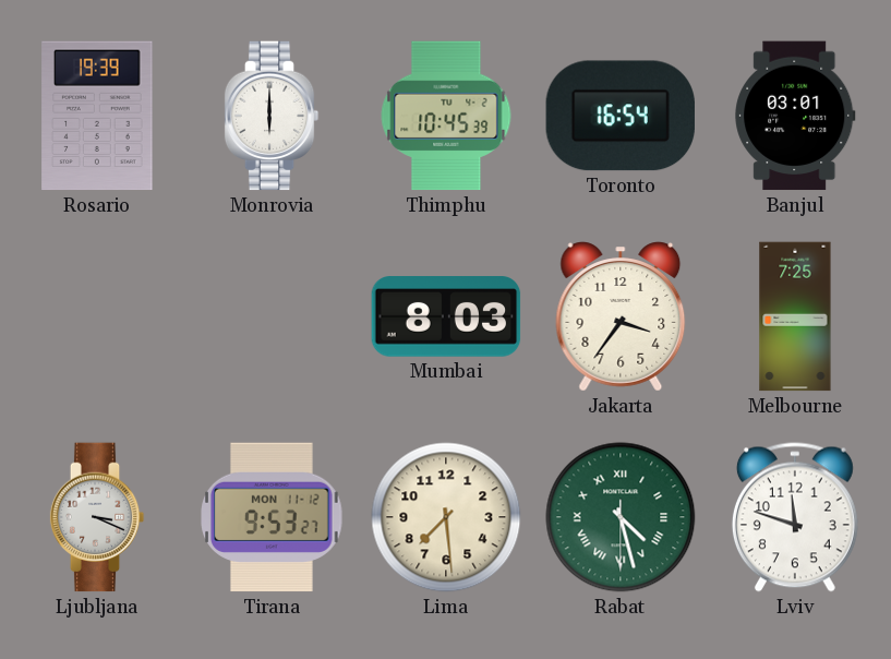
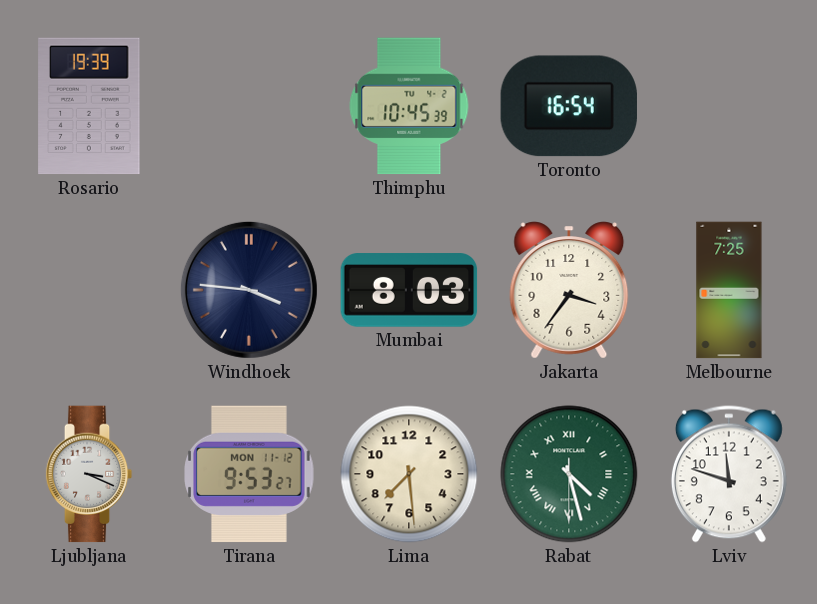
Monrovia: 6:00 -> none (272, 116)
Banjul: 03:01 -> none (795, 116)
Windhoek: none -> 3:46 (249, 290)
